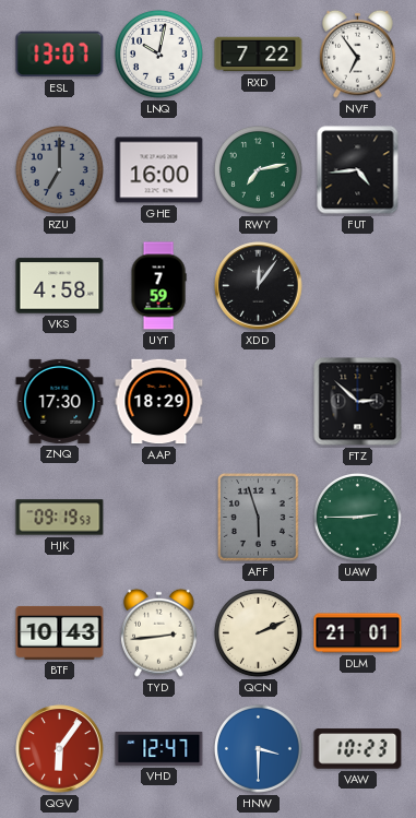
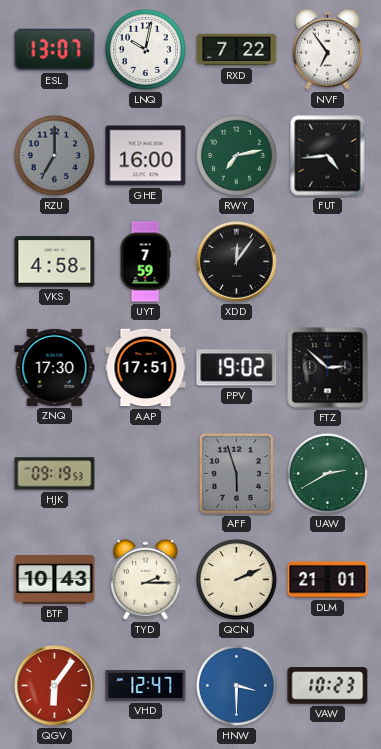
AAP: 18:29 -> 17:51 (146, 368)
PPV: none -> 19:02 (237, 368)
UAW: 2:45 -> 2:40 (327, 473)
TYD: 2:44 -> 2:15 (146, 579)
